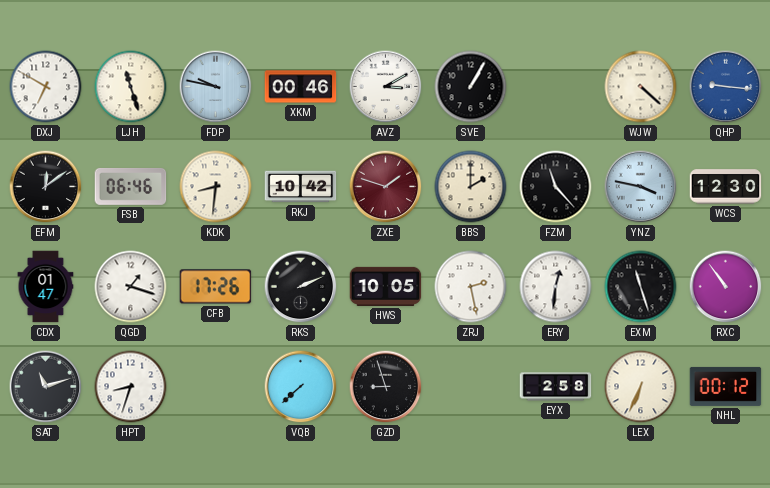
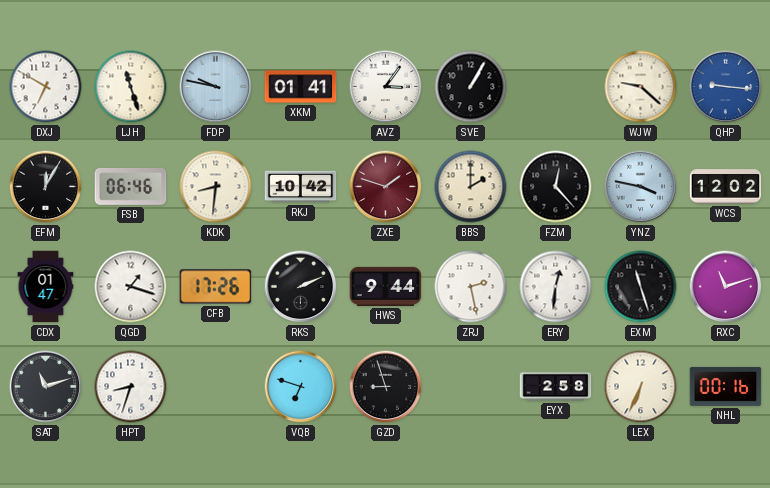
XKM: 00:46 -> 01:41 (301, 87)
AVZ: 3:10 -> 3:06 (386, 87)
WJW: 4:22 -> 9:22 (641, 87)
EFM: 12:09 -> 12:05 (46, 187)
FZM: 11:23 -> 12:23 (556, 187)
WCS: 12:30 -> 12:02 (726, 187)
HWS: 10:05 -> 9:44 (386, 286)
RXC: 10:54 -> 11:12 (726, 287)
VQB: 7:38 -> 6:48 (301, 387)
NHL: 00:12 -> 00:16 (726, 386)
